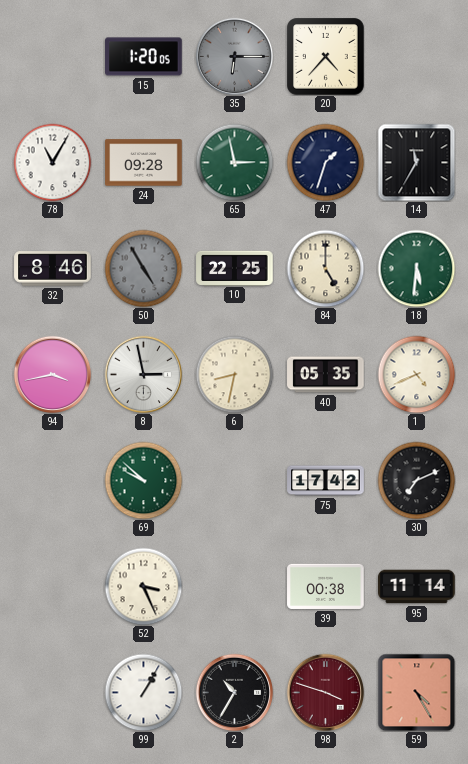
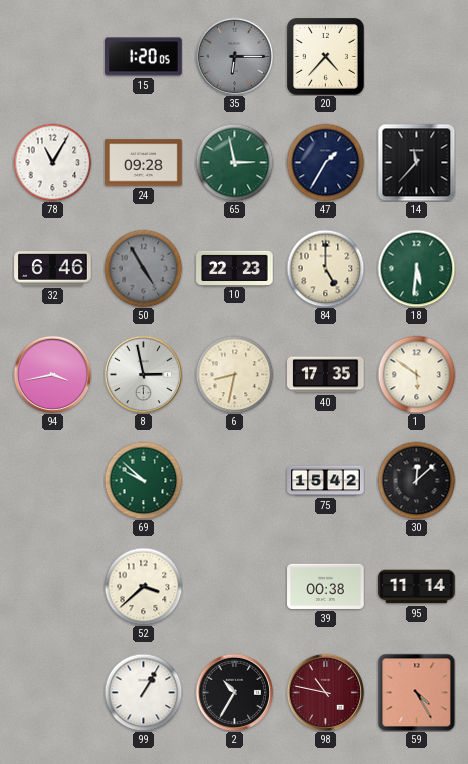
47: 1:33 -> 1:35 (325, 162)
14: 11:35 -> 11:37 (416, 162)
32: 8:46 -> 6:46 (53, 269)
10: 22:25 -> 22:23 (235, 268)
40: 05:35 -> 17:35 (326, 375)
1: 4:41 -> 5:51 (416, 374)
75: 17:42 -> 15:42 (326, 481)
30: 7:11 -> 12:08 (416, 480)
52: 3:26 -> 3:38 (143, 586)
98: 3:48 -> 10:47 (325, 692)
